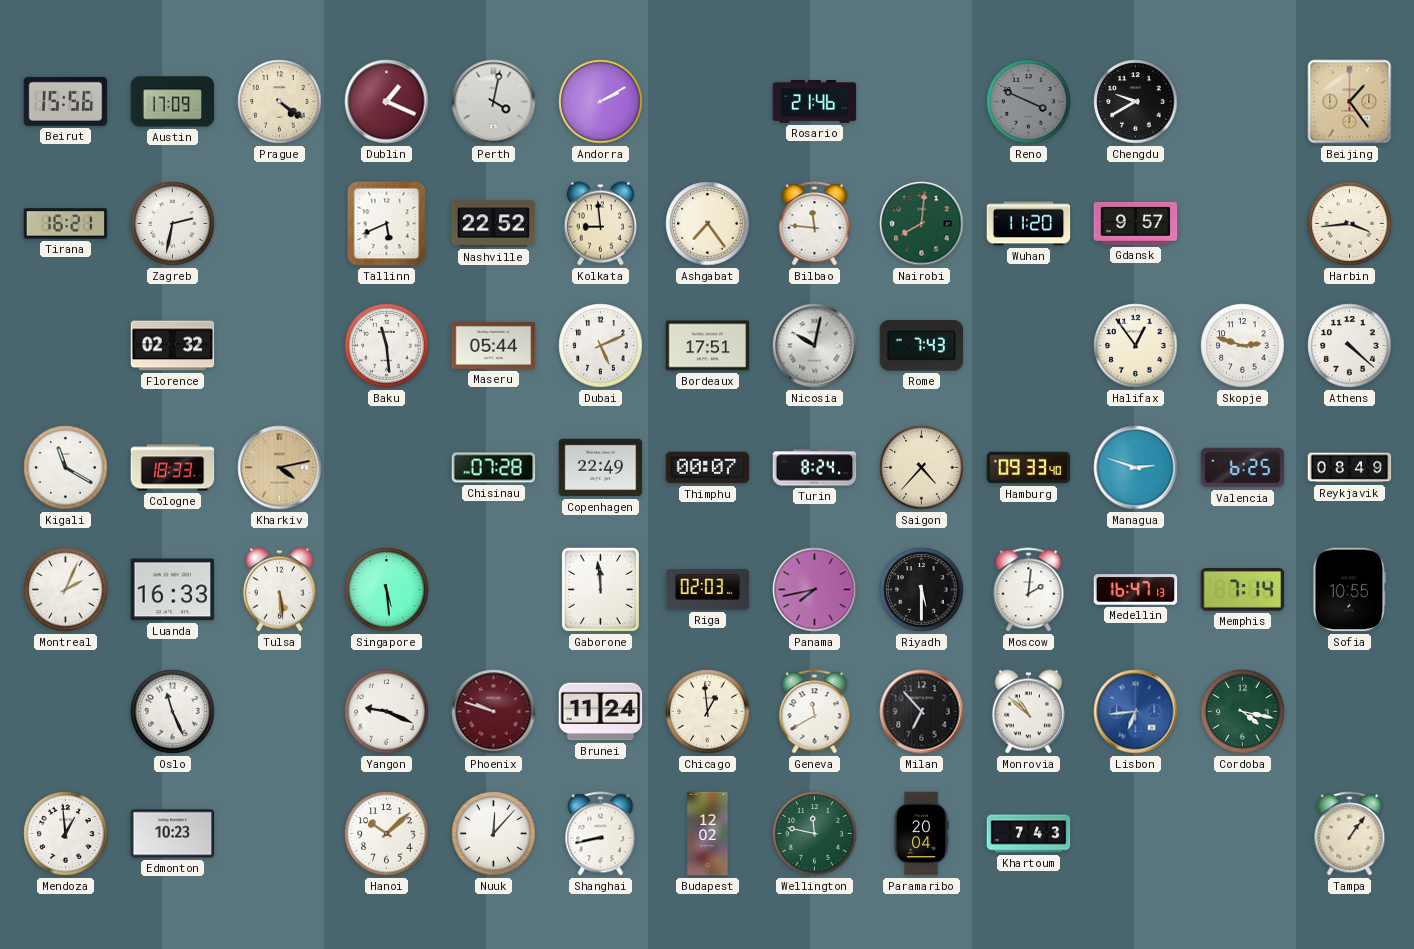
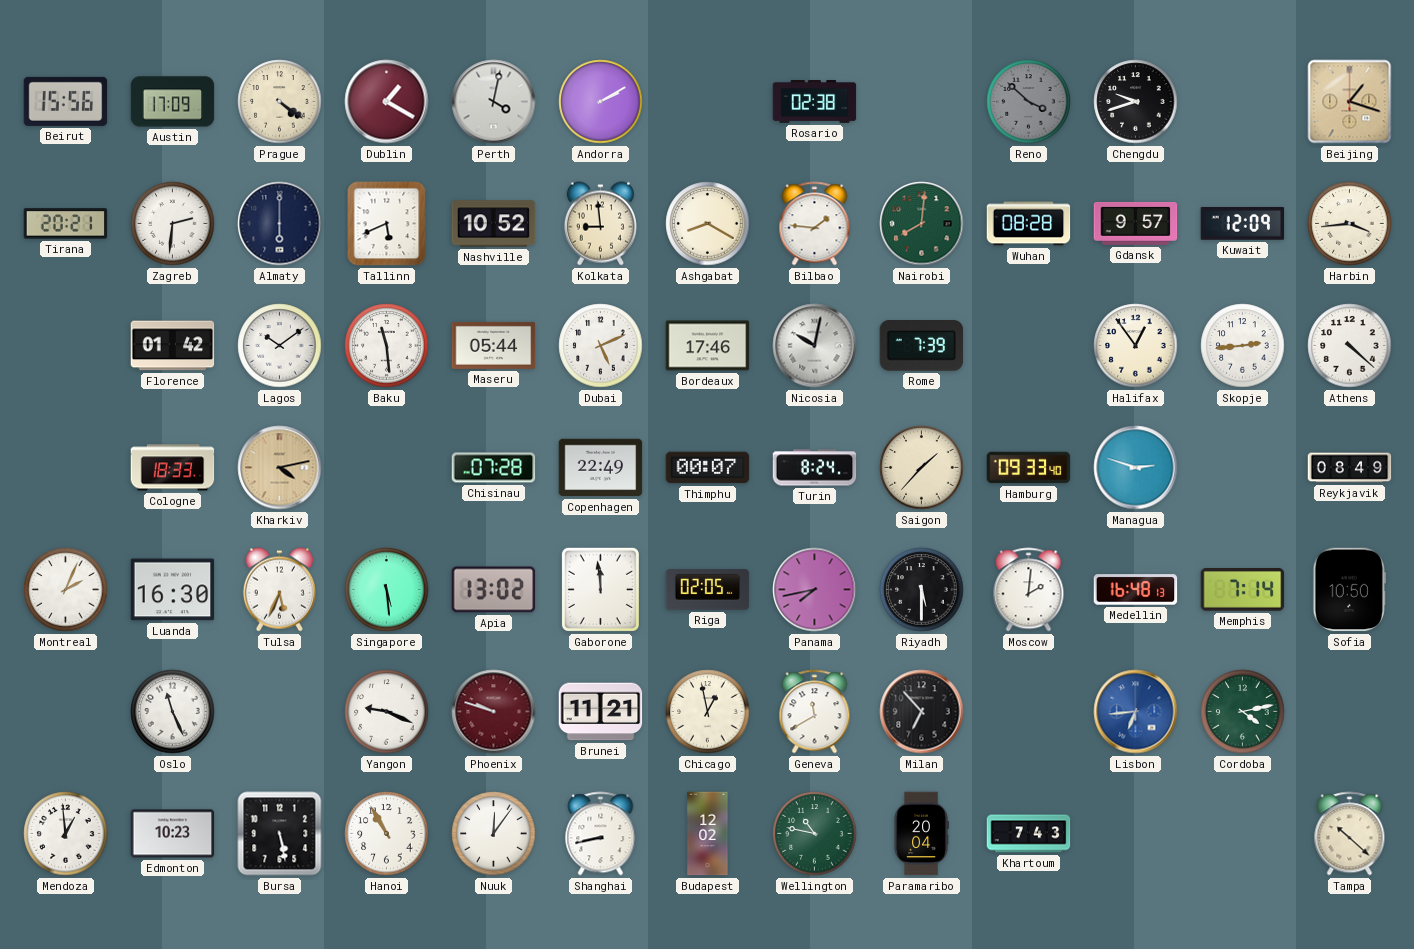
Dublin: 1:19 -> 1:20 (387, 102)
Rosario: 21:46 -> 02:38 (815, 102)
Reno: 3:49 -> 3:52 (1029, 102)
Chengdu: 9:40 -> 9:42 (1136, 102)
Beijing: 1:24 -> 1:18 (1350, 102)
Tirana: 16:21 -> 20:21 (66, 224)
Zagreb: 2:32 -> 2:31 (173, 224)
Almaty: none -> 6:00 (280, 224)
Nashville: 22:52 -> 10:52 (494, 224)
Ashgabat: 7:24 -> 8:20 (708, 224)
Bilbao: 11:46 -> 1:46 (815, 224)
Wuhan: 11:20 -> 08:28 (1029, 224)
Kuwait: none -> 12:09 (1243, 224)
Florence: 02:32 -> 01:42 (173, 346)
Lagos: none -> 10:09 (280, 346)
Bordeaux: 17:51 -> 17:46 (708, 346)
Rome: 7:43 -> 7:39 (922, 346)
Skopje: 2:48 -> 2:44 (1243, 346)
Kigali: 11:20 -> none (66, 468)
Saigon: 4:37 -> 1:37 (922, 468)
Valencia: 6:25 -> none (1243, 468)
Luanda: 16:33 -> 16:30 (173, 590)
Tulsa: 5:29 -> 5:34 (279, 590)
Apia: none -> 13:02 (494, 590)
Riga: 02:03 -> 02:05 (708, 590)
Medellin: 16:47 -> 16:48 (1136, 590)
Sofia: 10:55 -> 10:50 (1349, 590)
Brunei: 11:24 -> 11:21 (601, 712)
Chicago: 12:59 -> 12:58 (708, 712)
Monrovia: 10:52 -> none (1028, 712)
Cordoba: 4:17 -> 4:13 (1243, 712)
Bursa: none -> 5:28 (280, 834)
Hanoi: 10:08 -> 10:55 (387, 834)
Nuuk: 12:07 -> 12:06 (494, 834)
Wellington: 11:47 -> 10:47 (815, 834)
Tampa: 1:06 -> 10:22 (1350, 834)
